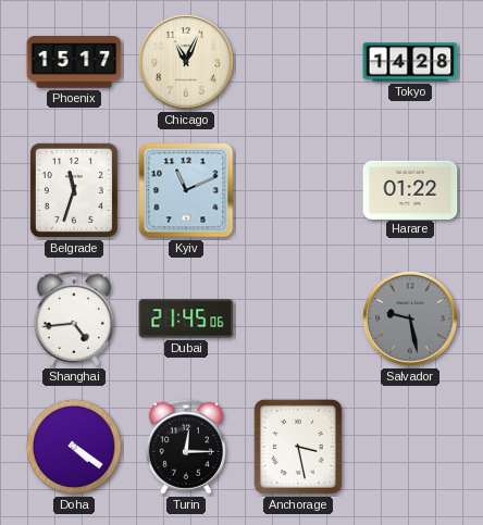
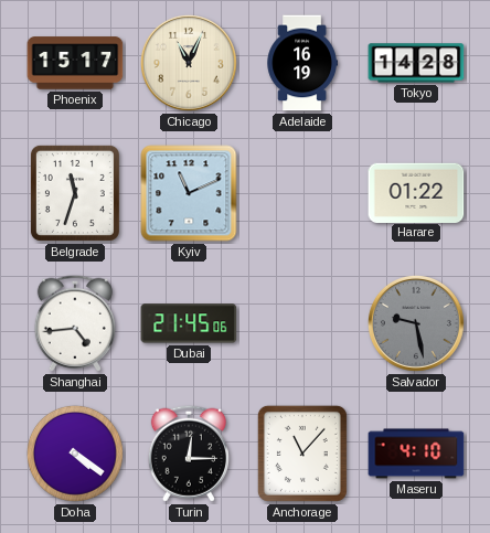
Adelaide: none -> 16:19 (302, 63)
Anchorage: 3:28 -> 11:07 (302, 454)
Maseru: none -> 4:10 (416, 454)
